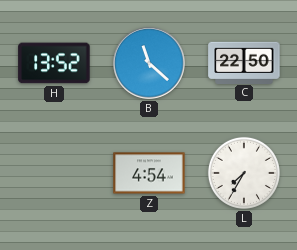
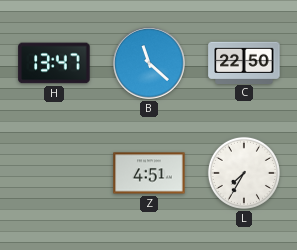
H: 13:52 -> 13:47 (54, 63)
Z: 4:54 -> 4:51 (149, 173)
